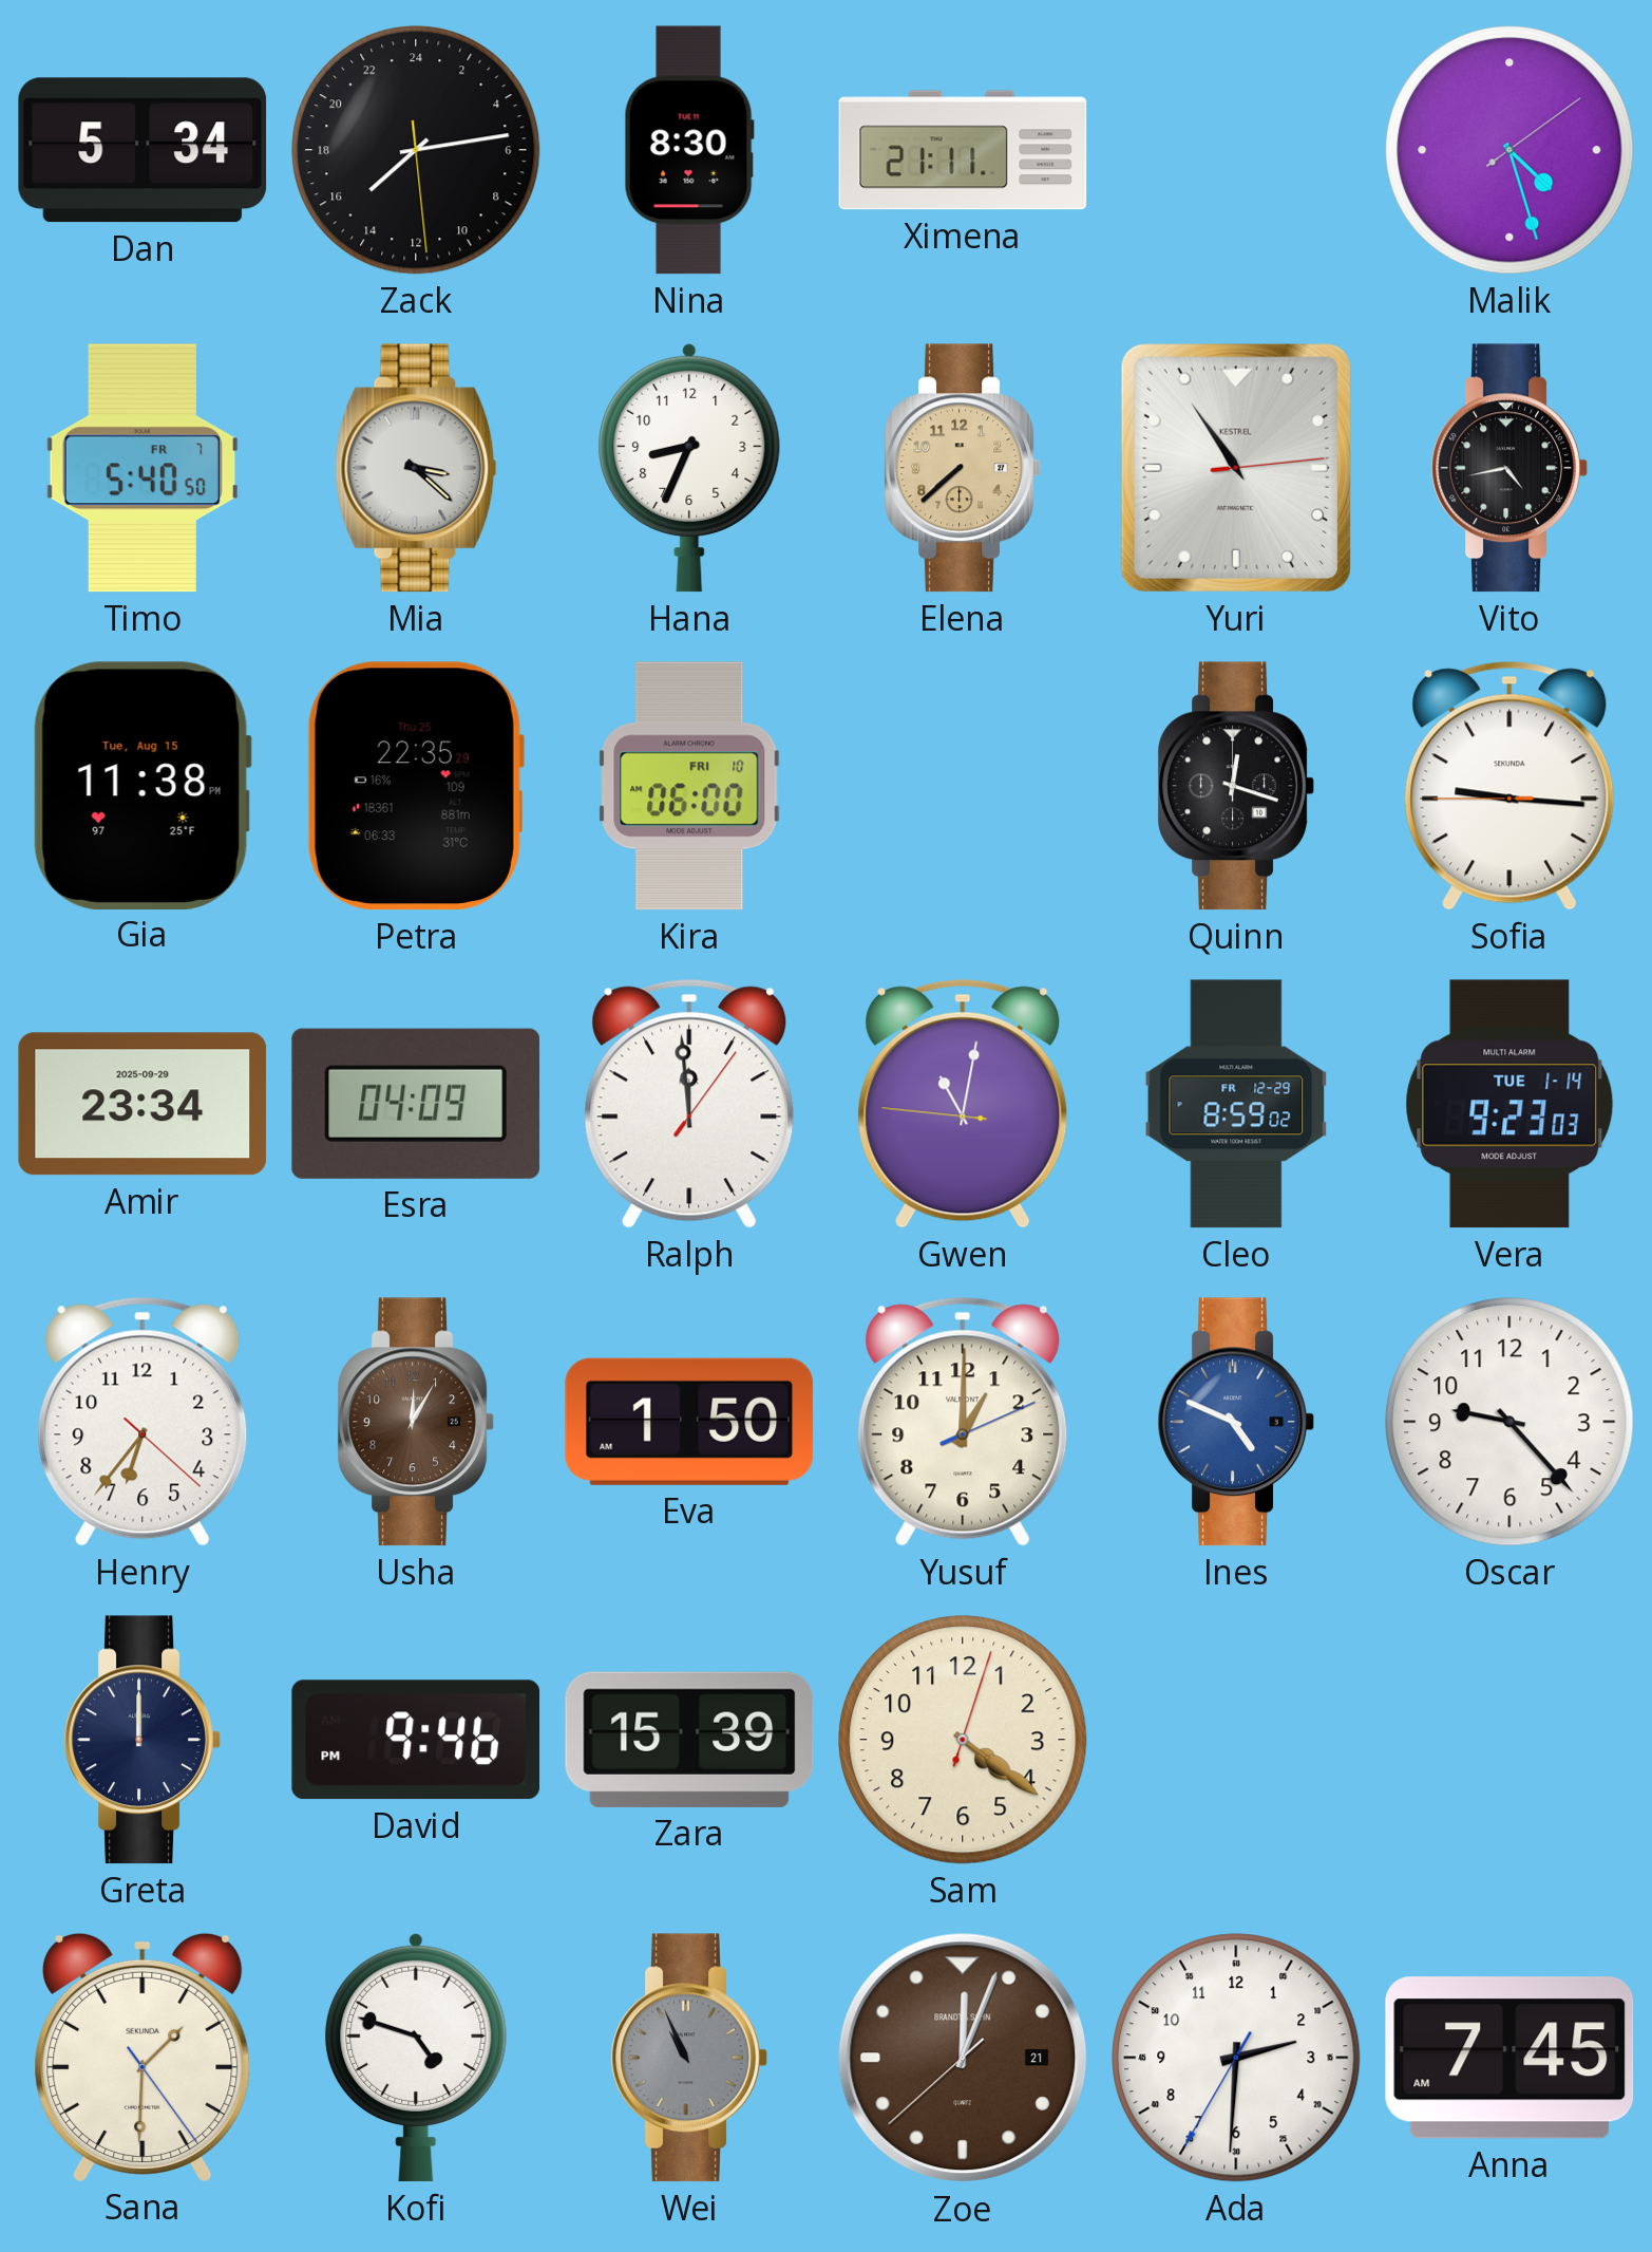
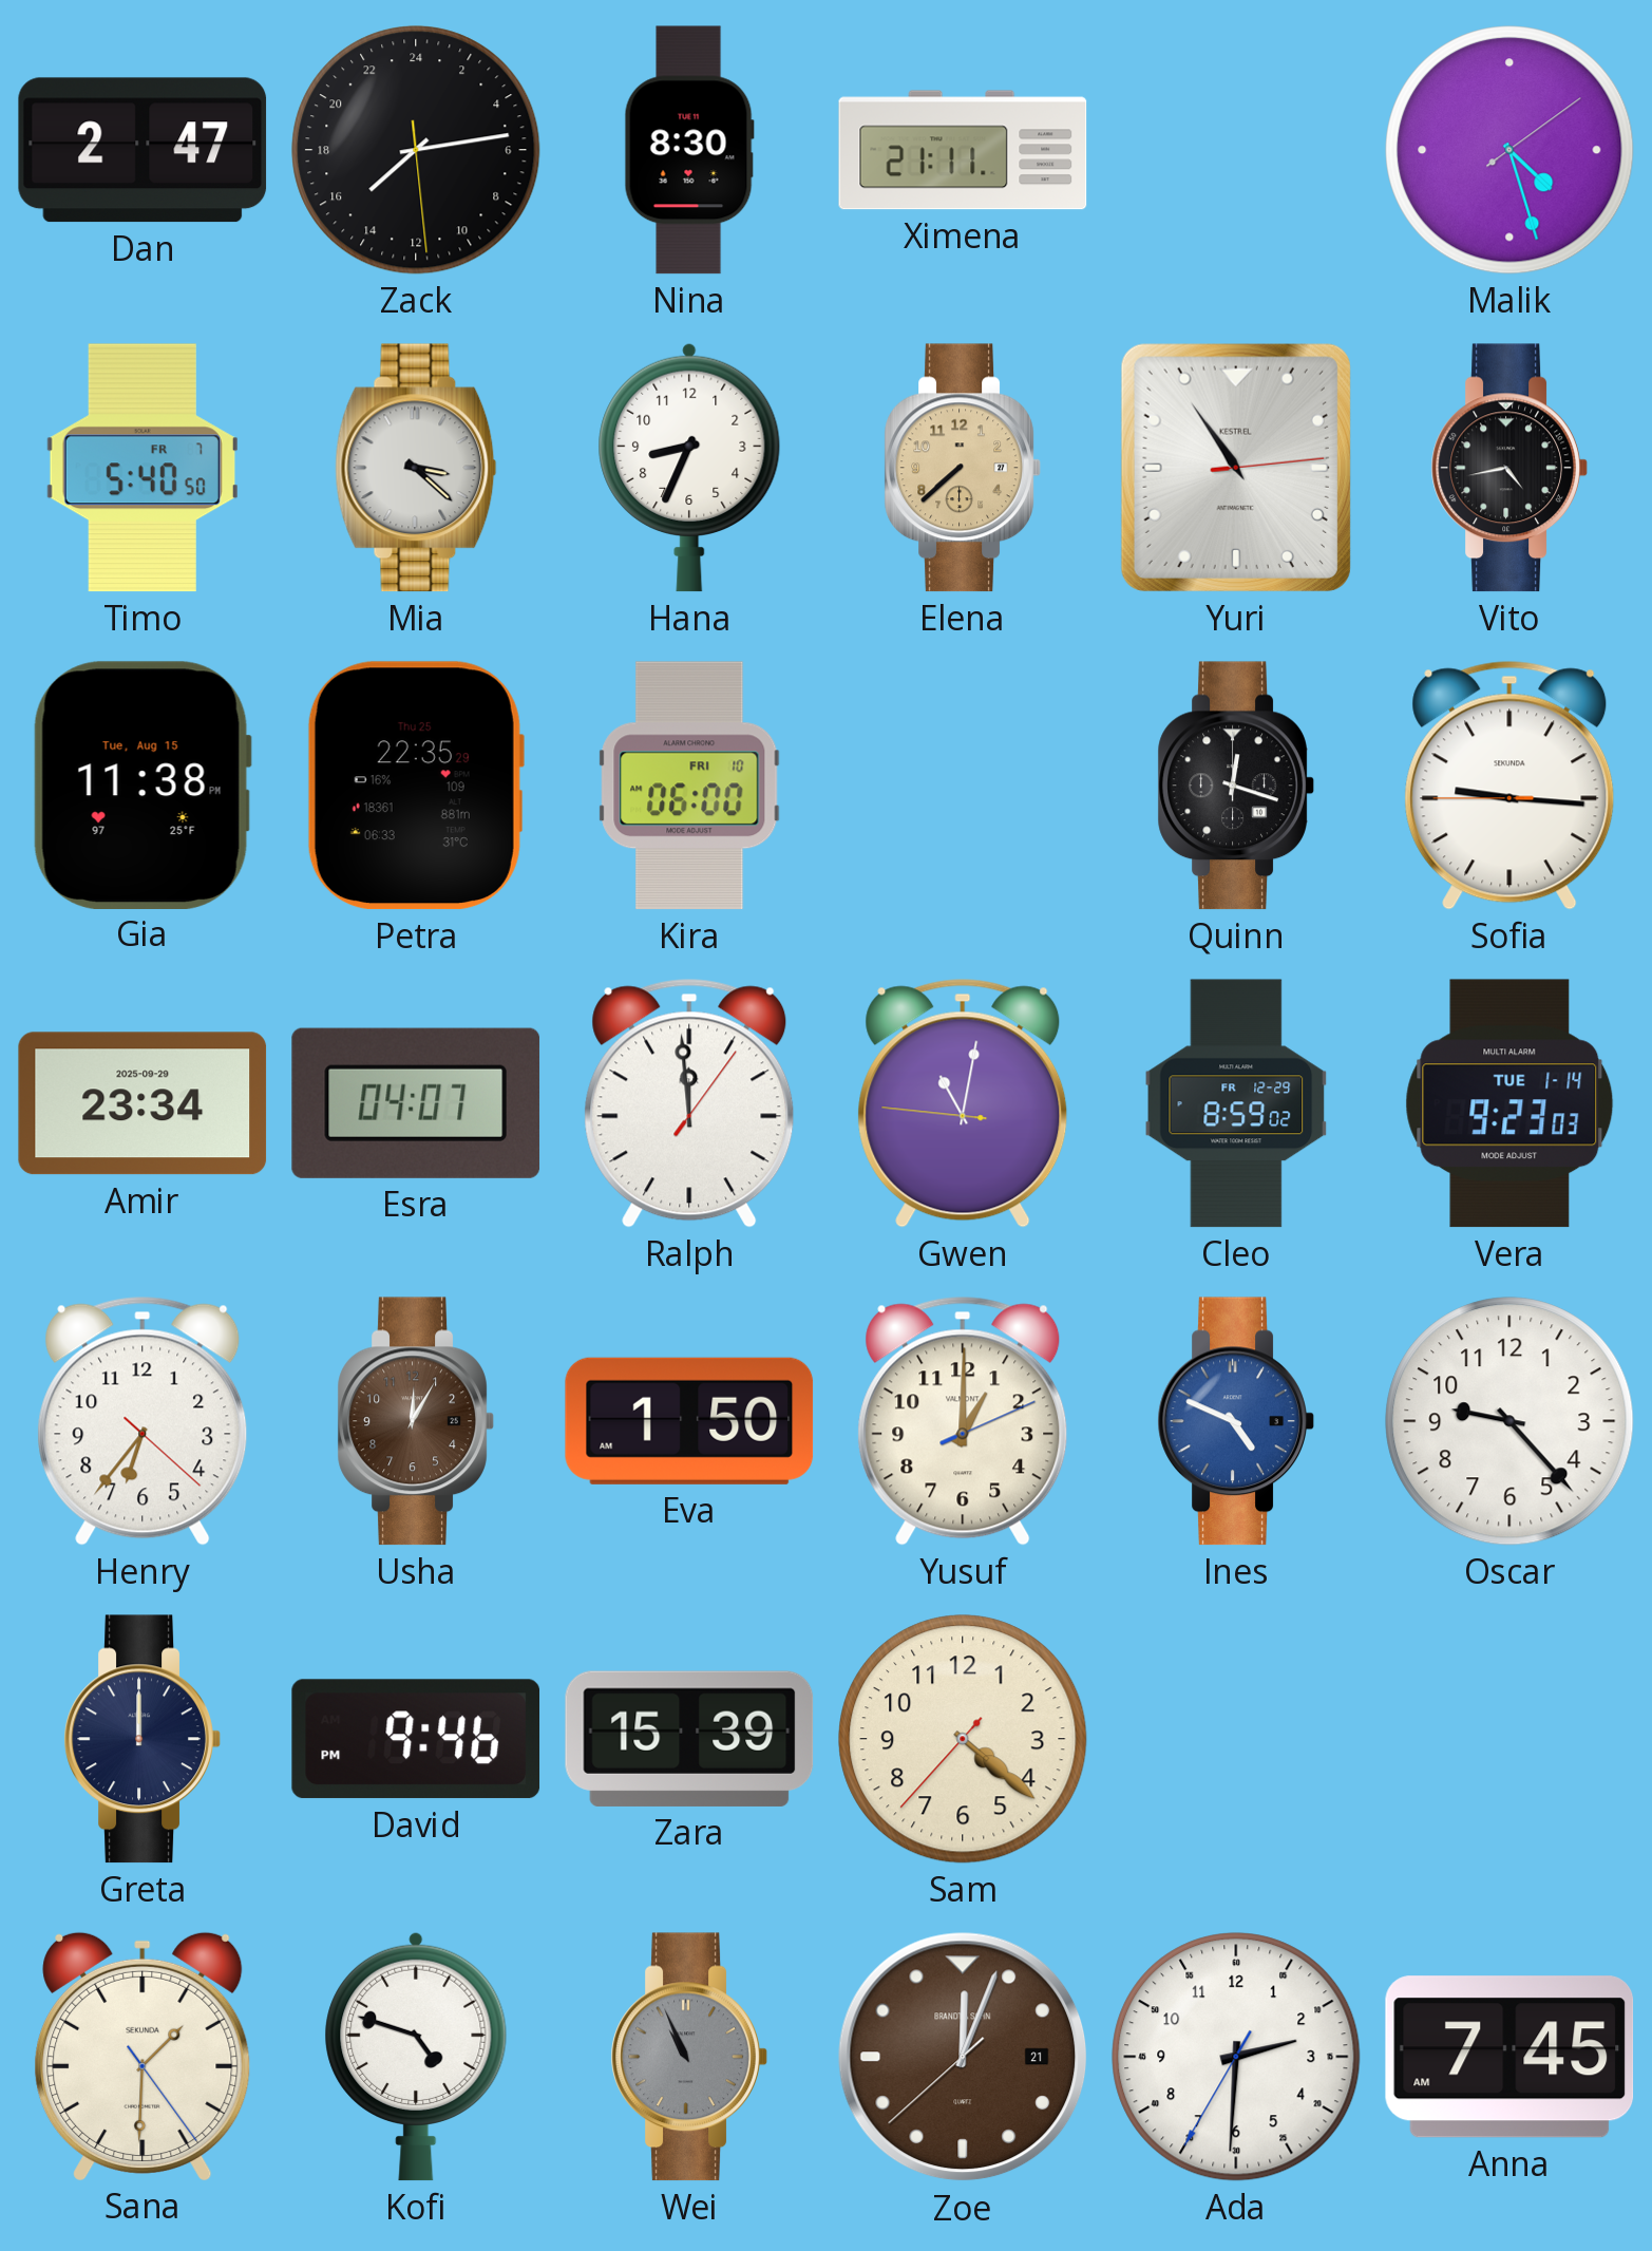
Dan: 5:34 -> 2:47 (143, 150)
Esra: 04:09 -> 04:07 (416, 1103)
Sam: 4:21:03 -> 4:21:37 (963, 1739)
